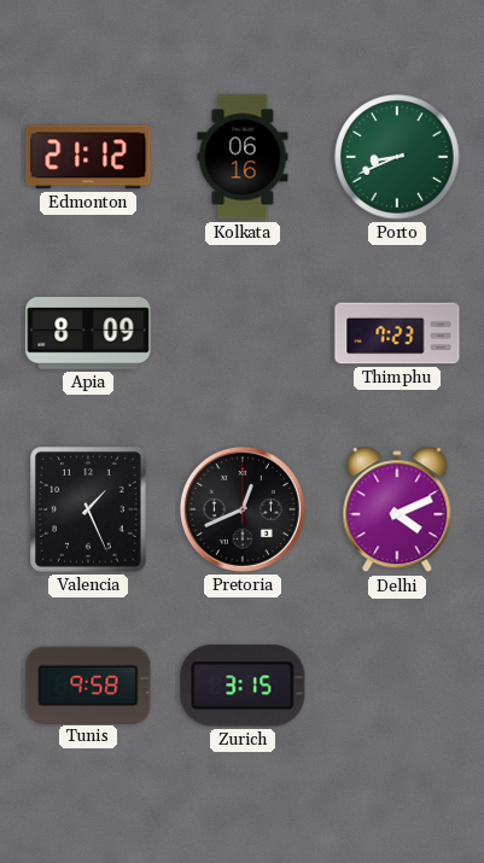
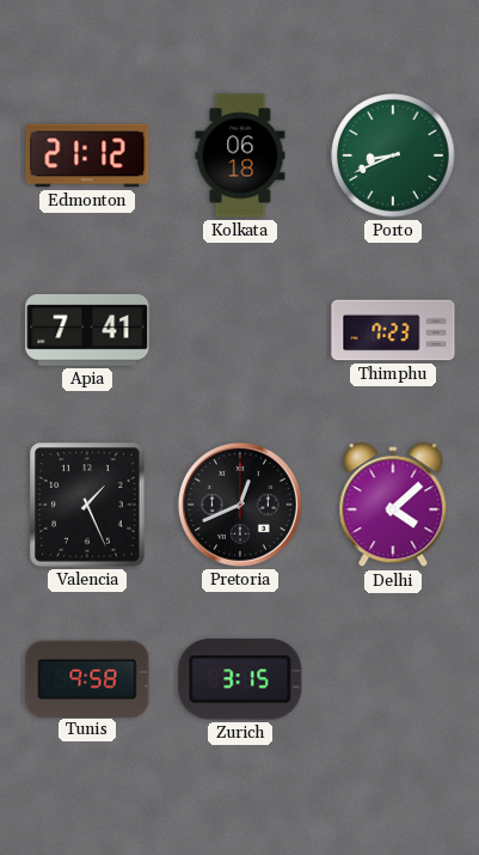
Kolkata: 06:16 -> 06:18 (240, 155)
Apia: 8:09 -> 7:41 (87, 330)
Delhi: 4:11 -> 4:08 (393, 506)
